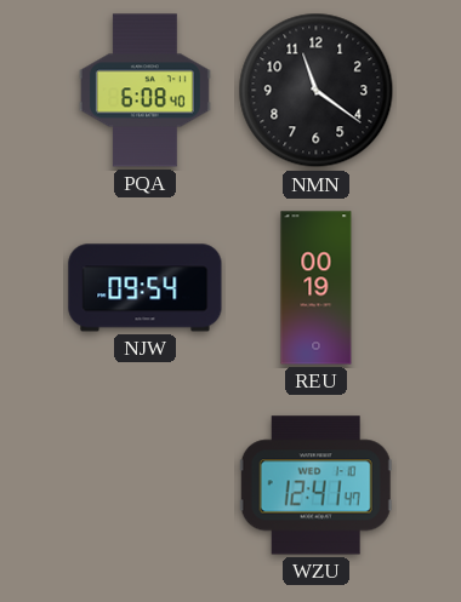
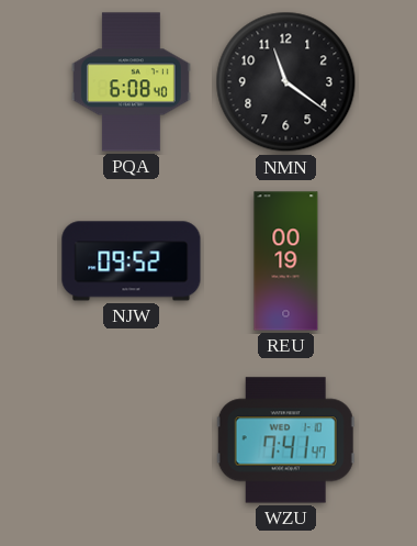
NJW: 09:54 -> 09:52 (132, 261)
WZU: 12:41 -> 7:41 (285, 441)
